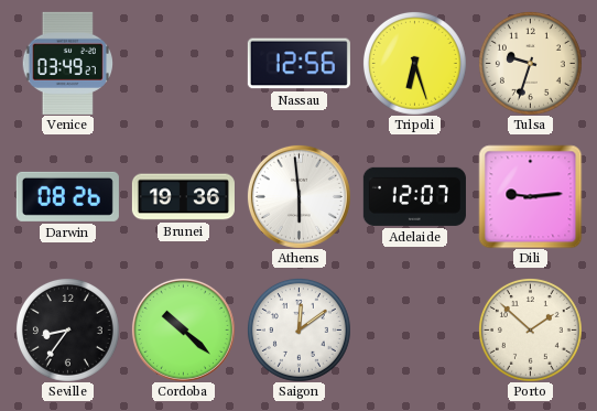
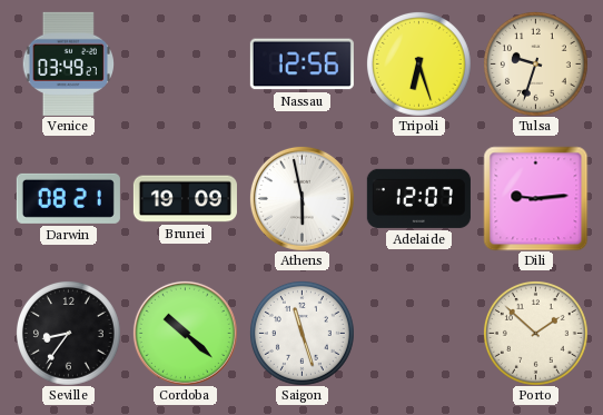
Darwin: 08:26 -> 08:21 (68, 198)
Brunei: 19:36 -> 19:09 (185, 199)
Athens: 5:59 -> 5:58 (301, 198)
Saigon: 12:09 -> 11:27 (301, 333)
